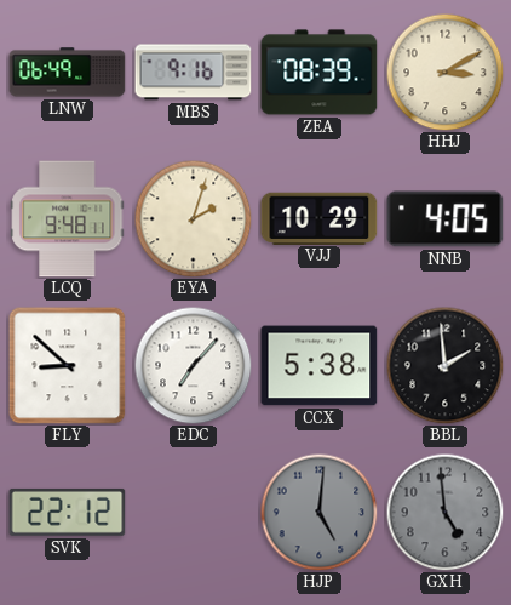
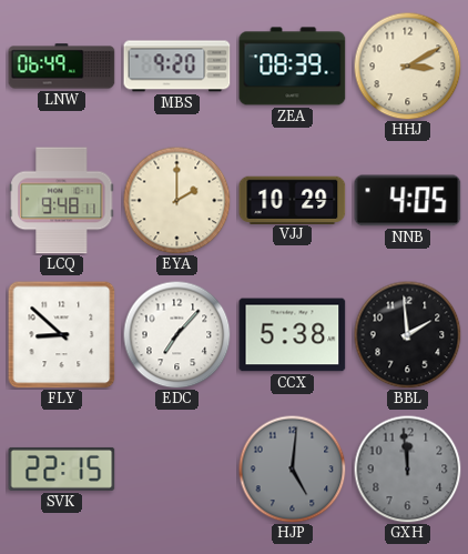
MBS: 9:16 -> 9:20 (177, 67)
EYA: 2:03 -> 2:00 (176, 200)
SVK: 22:12 -> 22:15 (62, 469)
GXH: 4:59 -> 11:59 (407, 469)
